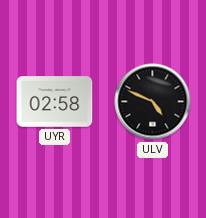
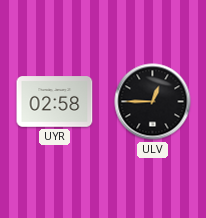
ULV: 4:49 -> 12:45 (153, 102)
